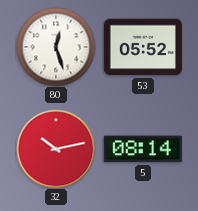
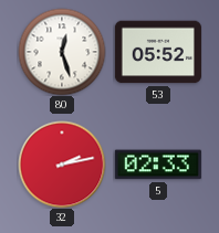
32: 10:13 -> 2:13 (62, 165)
5: 08:14 -> 02:33 (158, 165)
